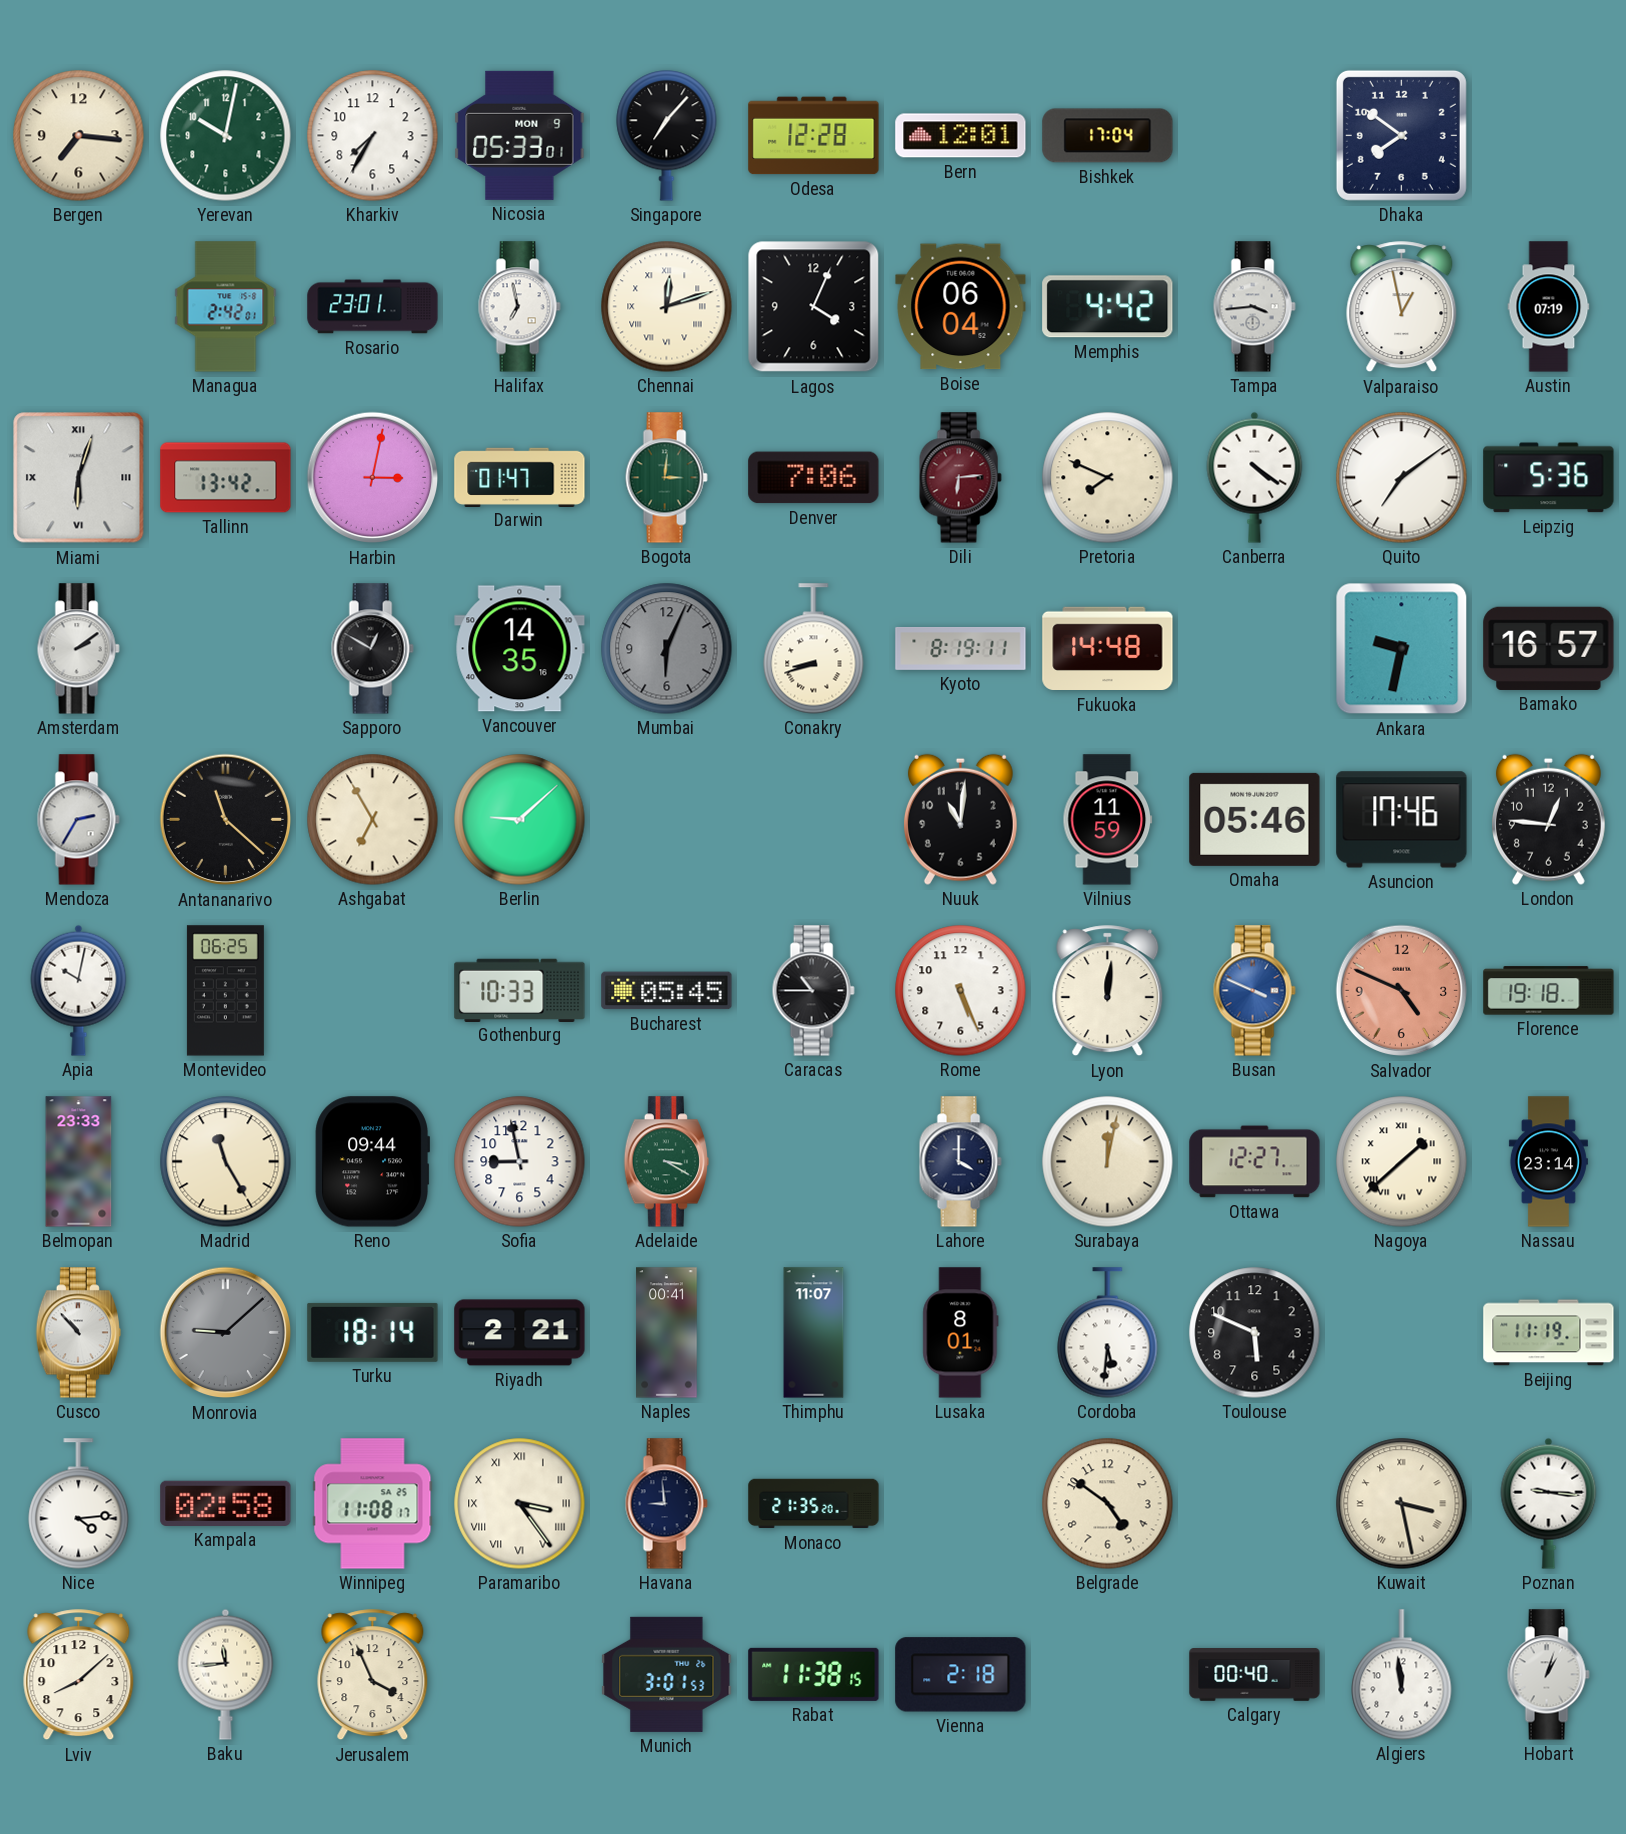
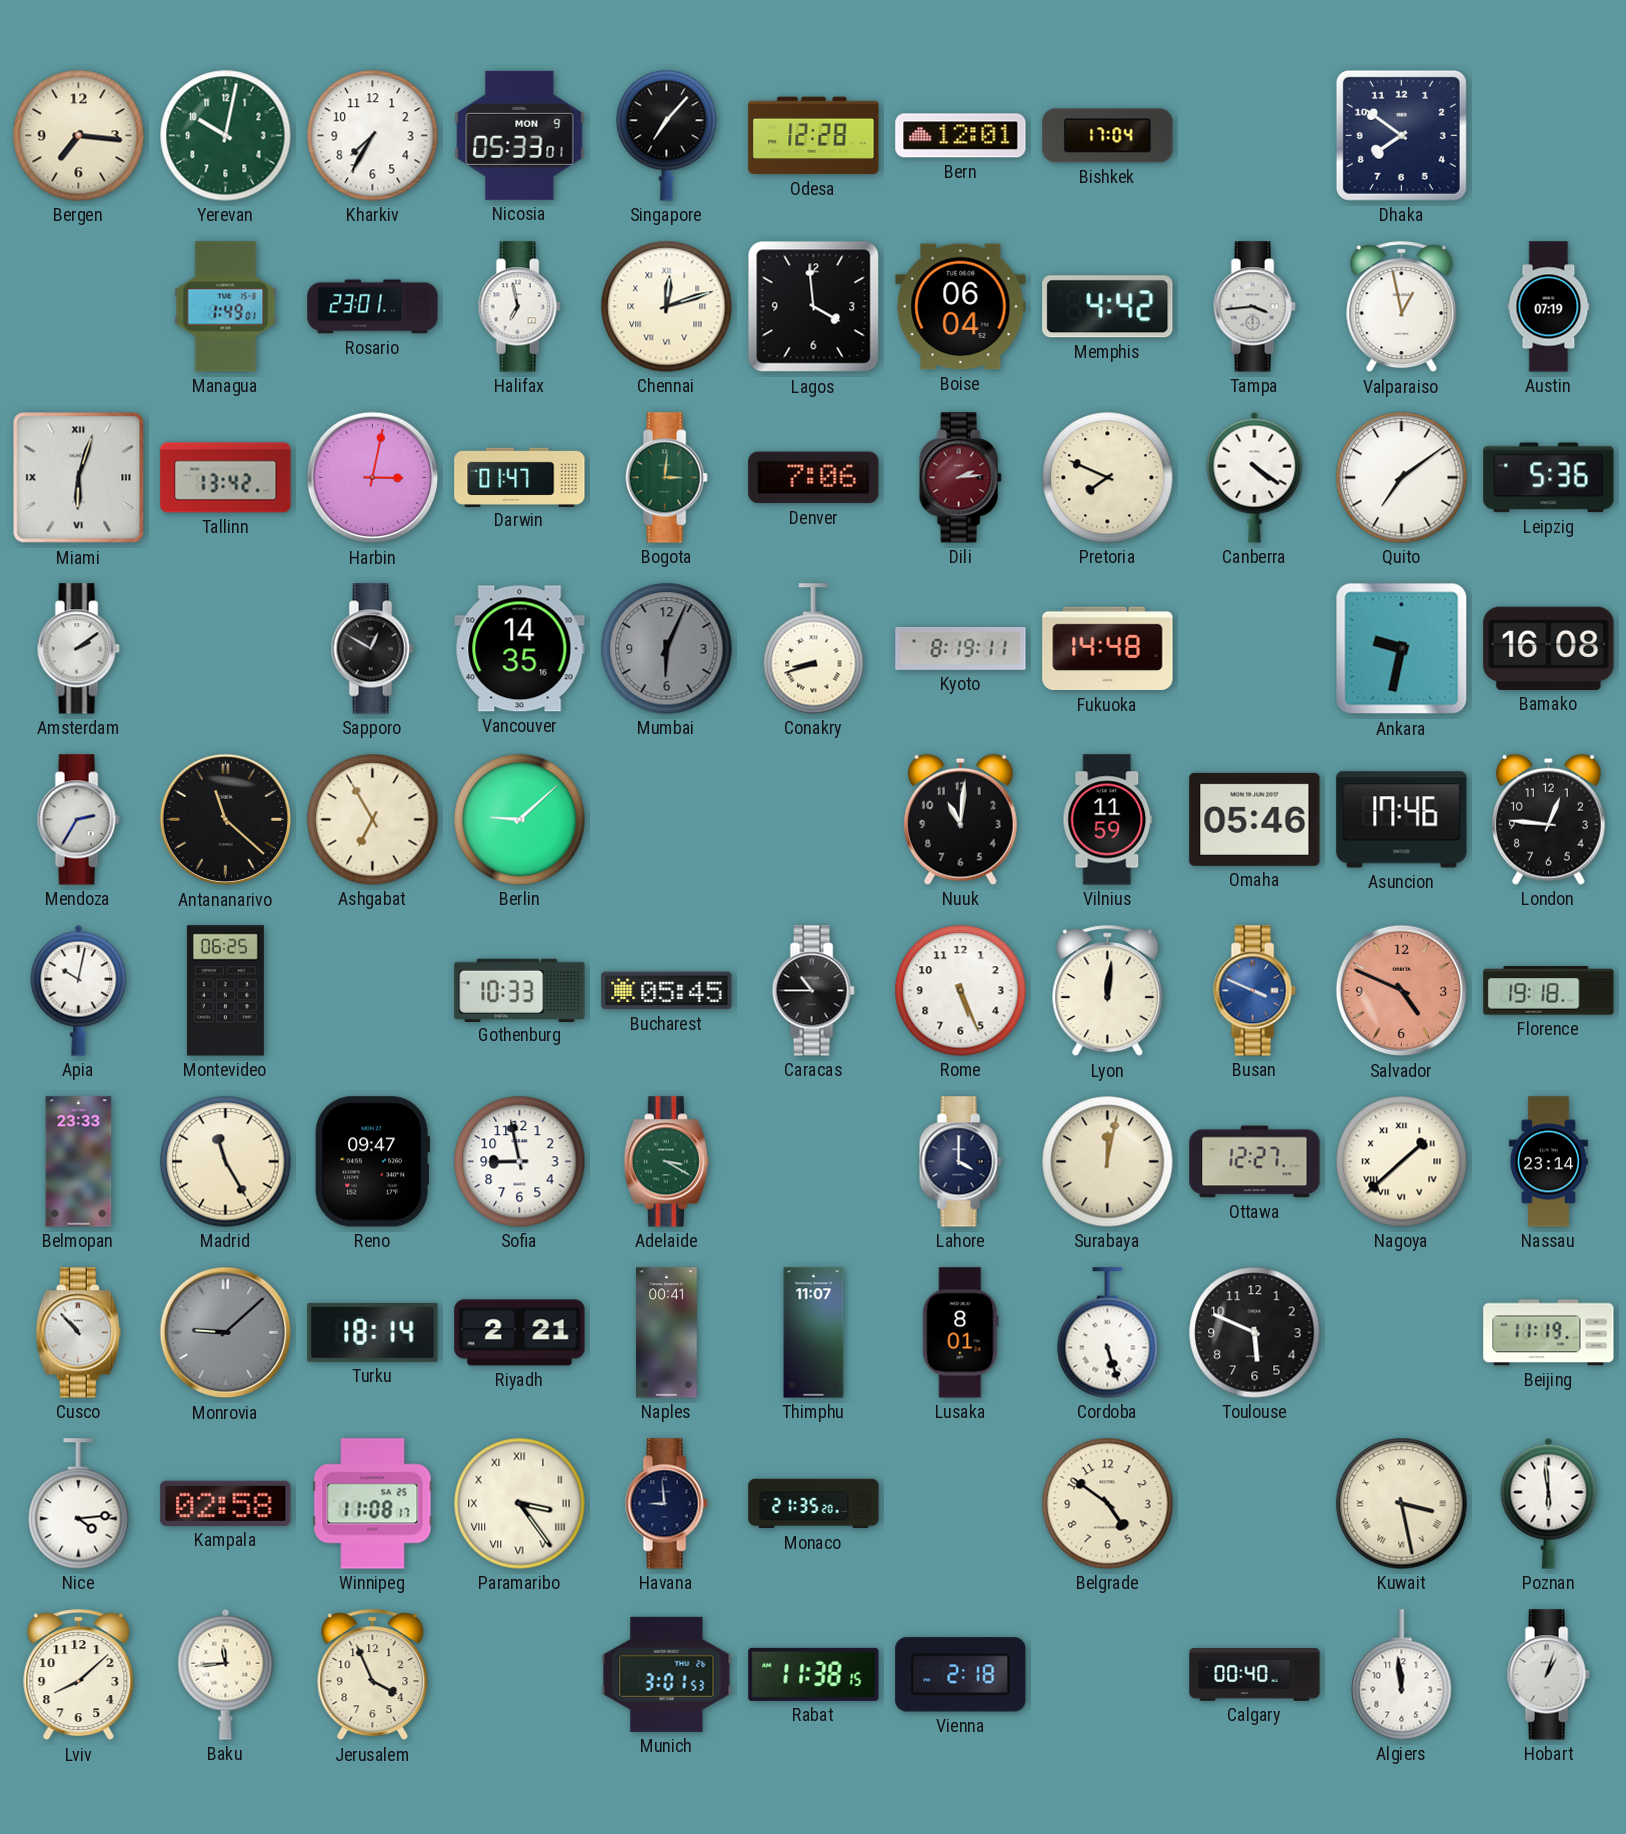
Managua: 2:42 -> 1:49 (226, 307)
Lagos: 4:04 -> 3:59 (814, 307)
Dili: 6:14 -> 2:14 (960, 478)
Bamako: 16:57 -> 16:08 (1549, 648)
Reno: 09:44 -> 09:47 (372, 1162)
Cordoba: 5:31 -> 5:27 (1108, 1333)
Poznan: 9:16 -> 5:59 (1549, 1503)
